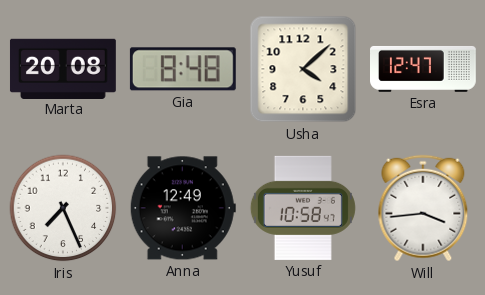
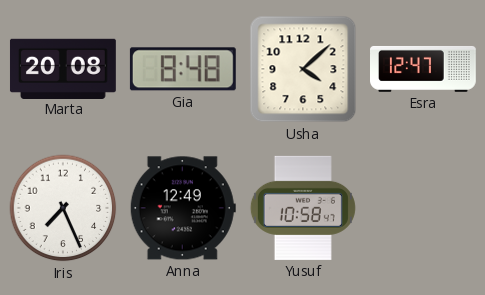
Will: 3:44 -> none (423, 208)
